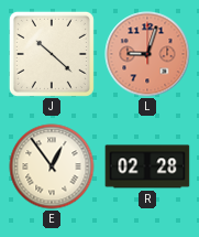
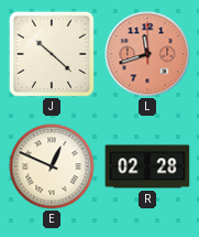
L: 9:03 -> 11:42 (147, 54)
E: 12:54 -> 12:49 (52, 166)
